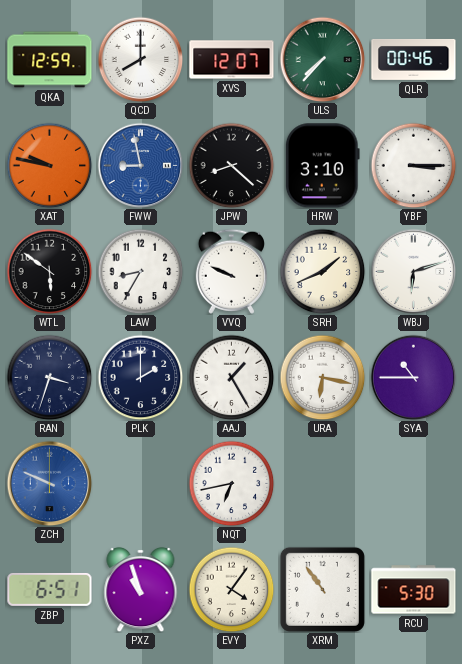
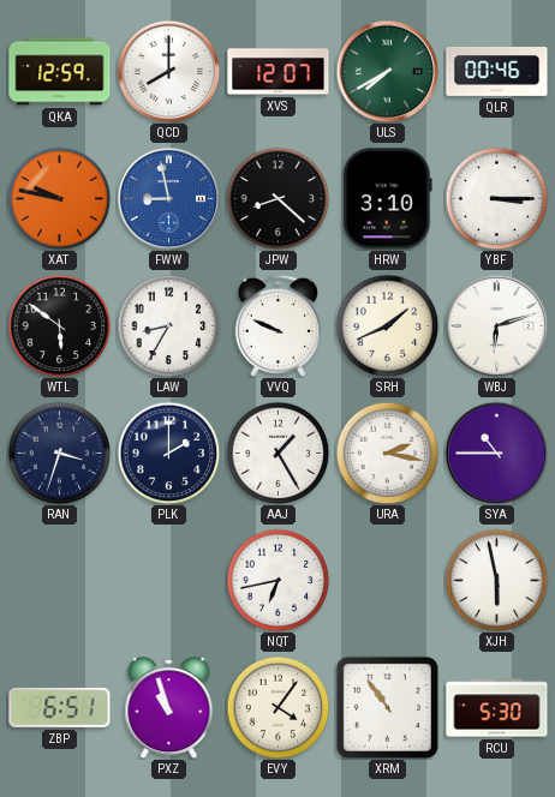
ULS: 7:37 -> 7:40 (387, 71)
URA: 6:17 -> 2:17 (387, 453)
ZCH: 9:49 -> none (49, 483)
XJH: none -> 5:58 (496, 580)
